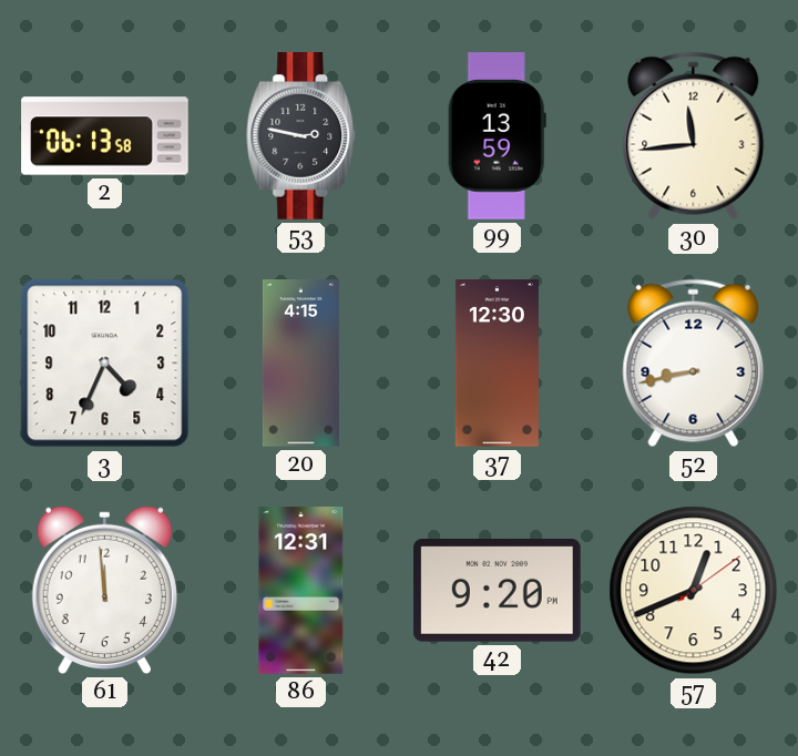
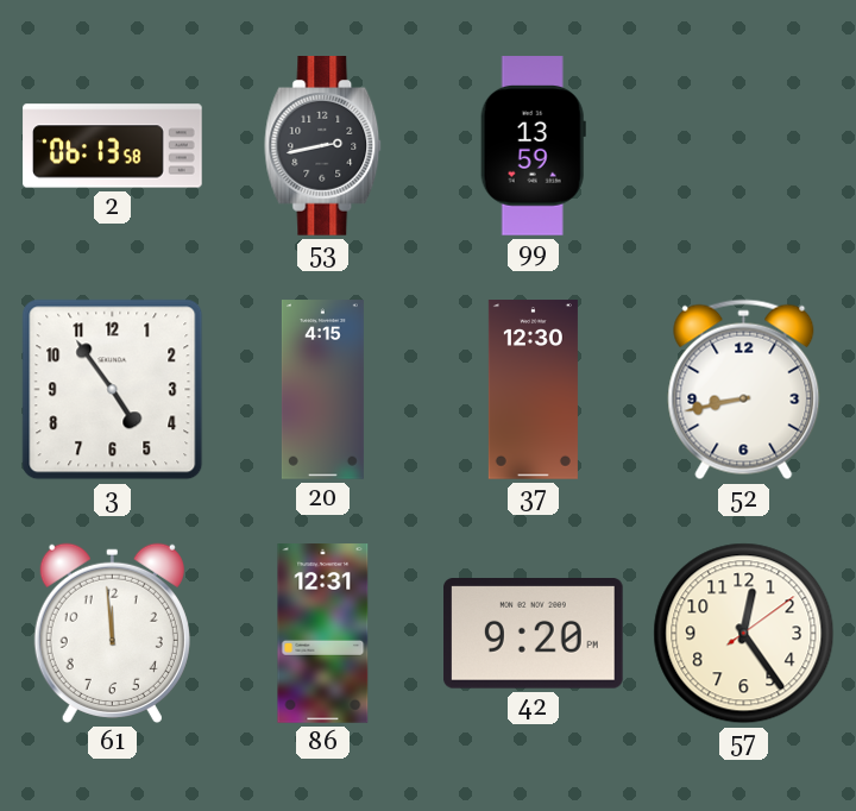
53: 2:47 -> 2:43 (323, 146)
30: 11:44 -> none (694, 136)
3: 4:34 -> 4:54 (113, 390)
57: 12:41 -> 12:24 (744, 634)
